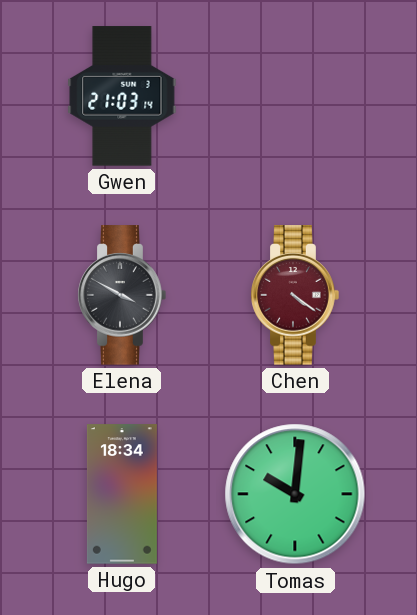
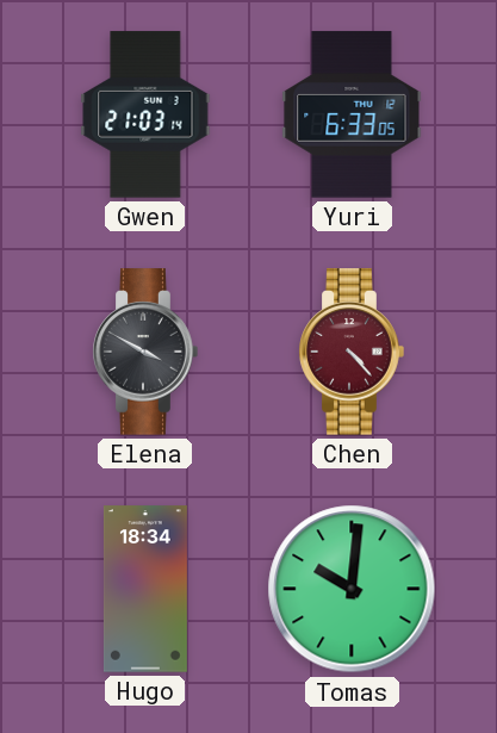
Yuri: none -> 6:33 (352, 114)
Chen: 4:21 -> 4:23 (352, 352)
